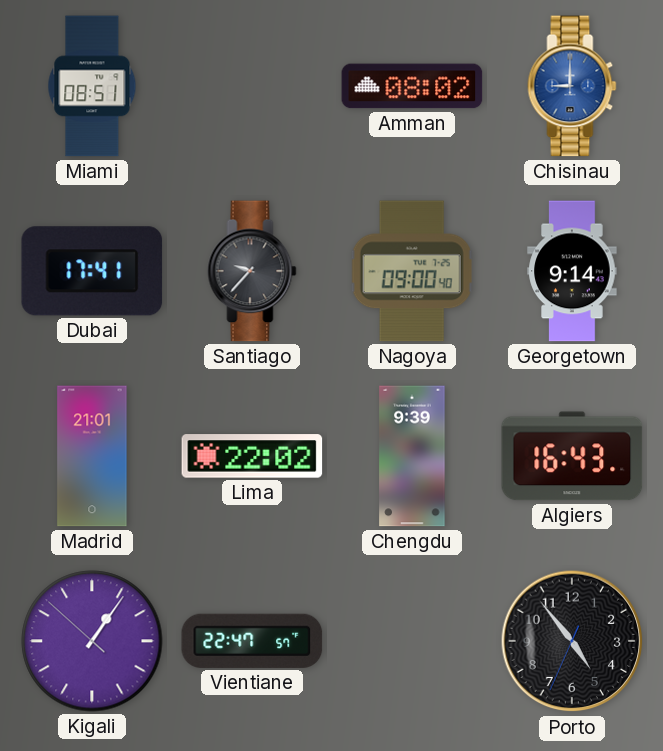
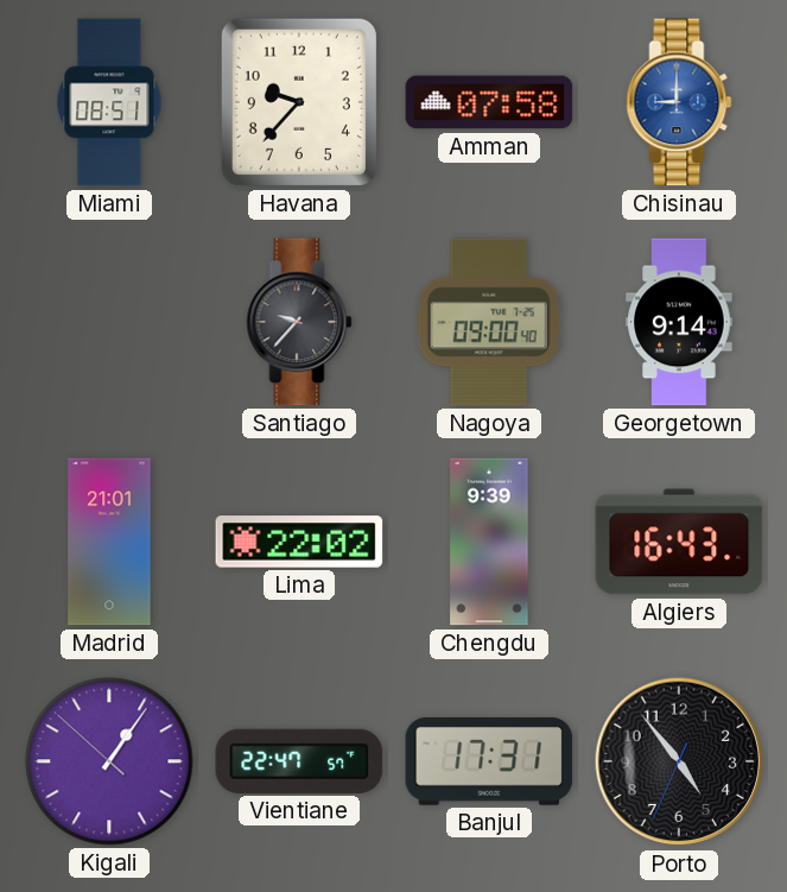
Havana: none -> 9:37 (299, 102)
Amman: 08:02 -> 07:58 (489, 102)
Dubai: 17:41 -> none (92, 271)
Banjul: none -> 17:31 (489, 761)
